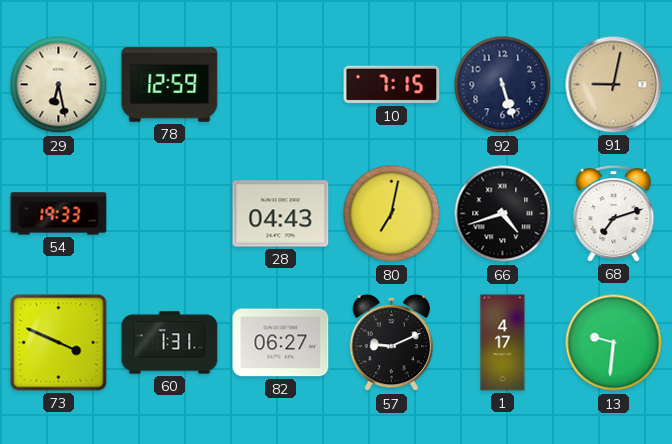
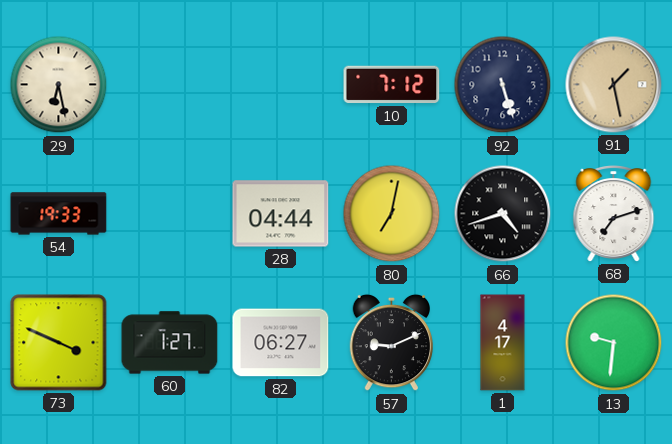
78: 12:59 -> none (170, 85)
10: 7:15 -> 7:12 (392, 85)
91: 9:02 -> 1:28 (614, 85)
28: 04:43 -> 04:44 (281, 214)
60: 1:31 -> 1:27 (170, 343)
